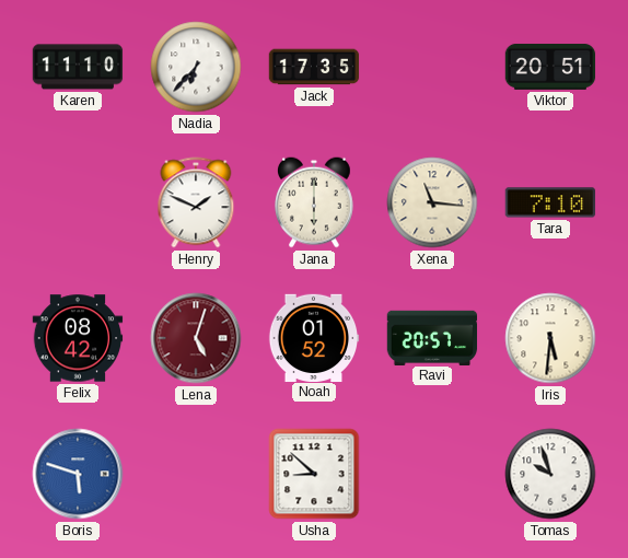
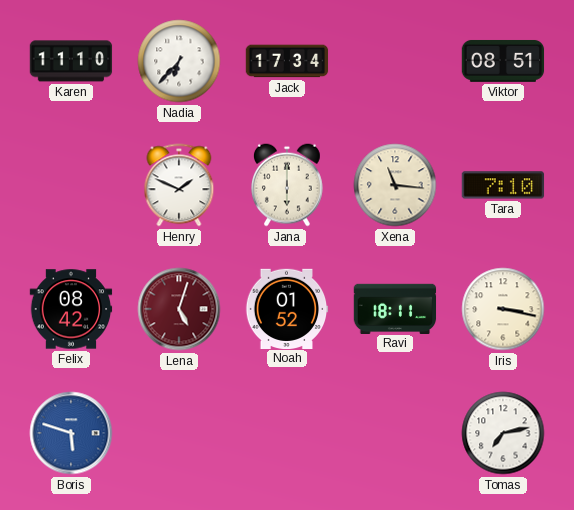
Jack: 17:35 -> 17:34 (287, 61)
Viktor: 20:51 -> 08:51 (503, 61)
Ravi: 20:57 -> 18:11 (395, 308)
Iris: 5:31 -> 3:17 (503, 309)
Usha: 8:52 -> none (314, 474)
Tomas: 9:57 -> 7:13 (503, 433)
